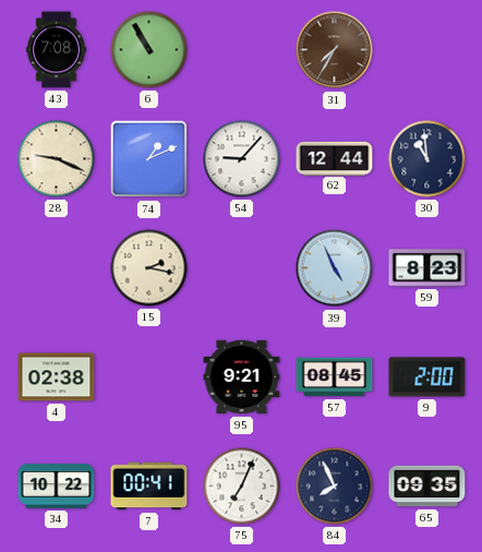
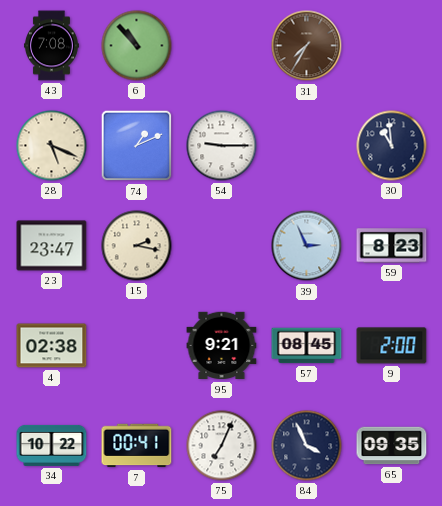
6: 10:55 -> 10:53 (137, 46)
28: 9:19 -> 5:19 (52, 146)
54: 9:07 -> 9:15 (222, 146)
62: 12:44 -> none (335, 158)
23: none -> 23:47 (52, 246)
39: 4:56 -> 2:56 (307, 246)
84: 7:56 -> 3:56 (307, 446)
